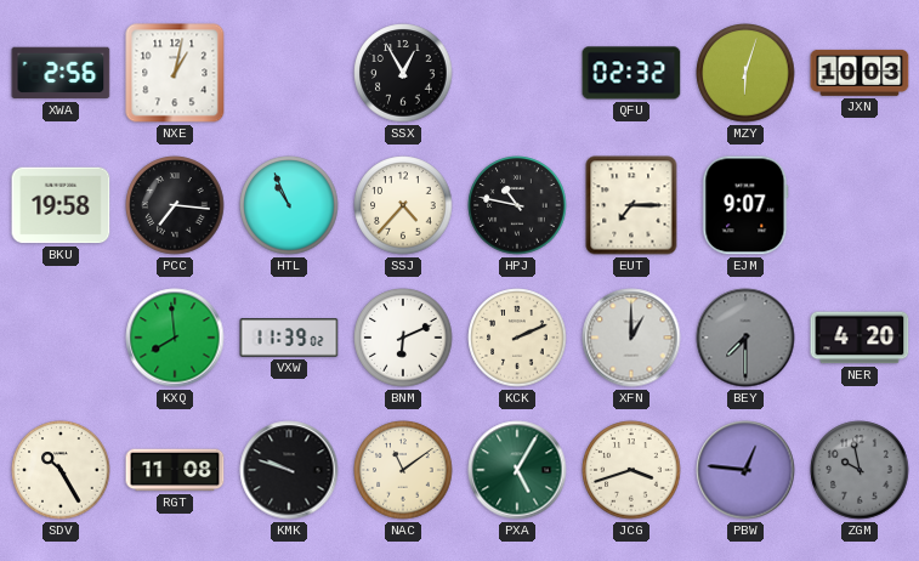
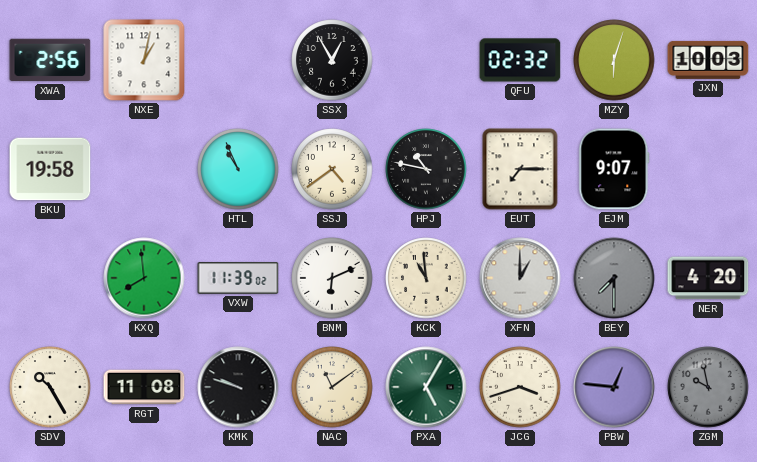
PCC: 7:16 -> none (175, 205)
SSJ: 4:37 -> 4:39 (332, 169)
KCK: 2:11 -> 10:59 (426, 278)
